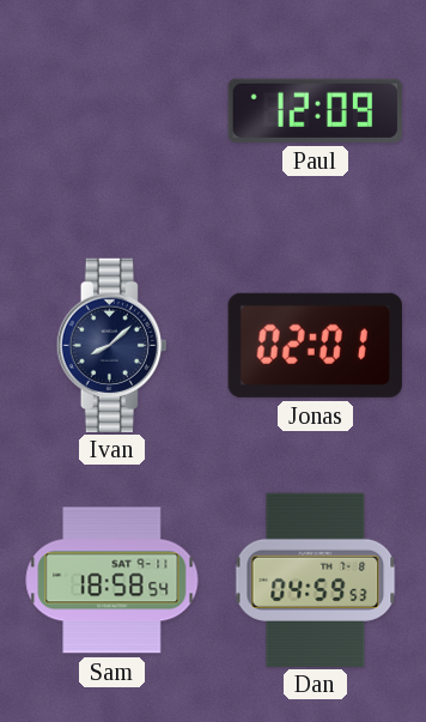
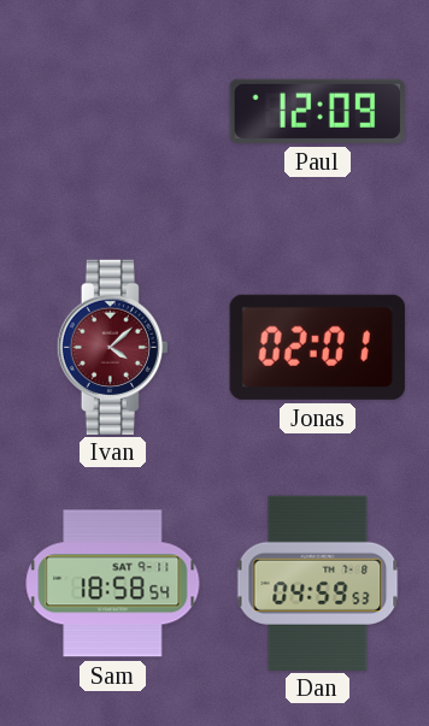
Ivan: 8:08 -> 4:08 (112, 347)
Ivan dial: navy -> burgundy (112, 347)
